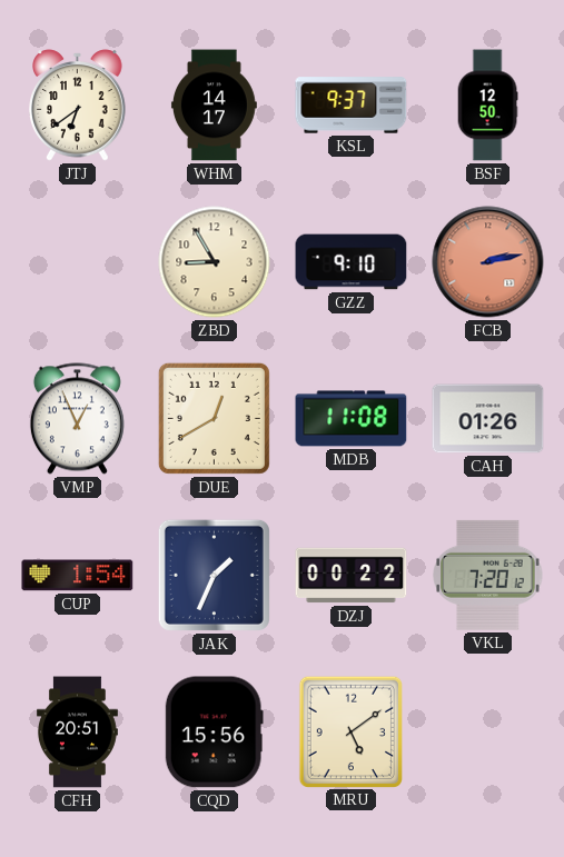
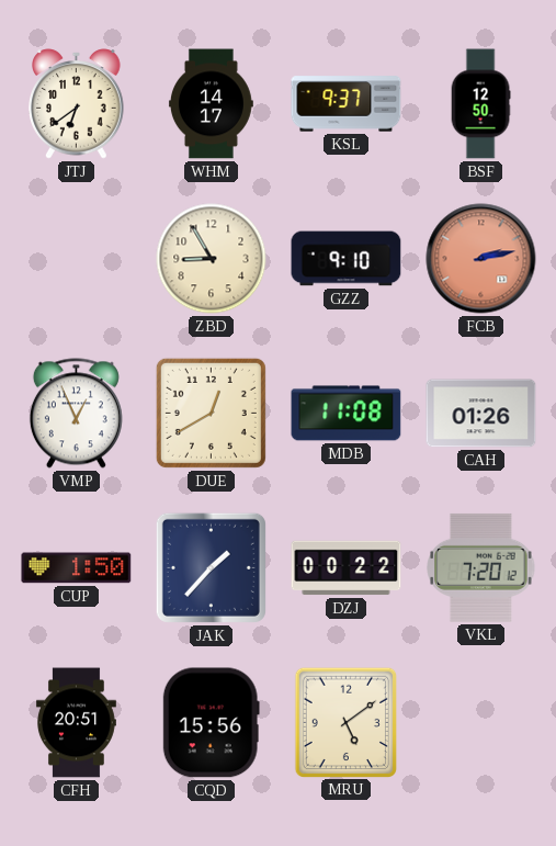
CUP: 1:54 -> 1:50 (77, 568)
JAK: 1:34 -> 1:37 (211, 567)
